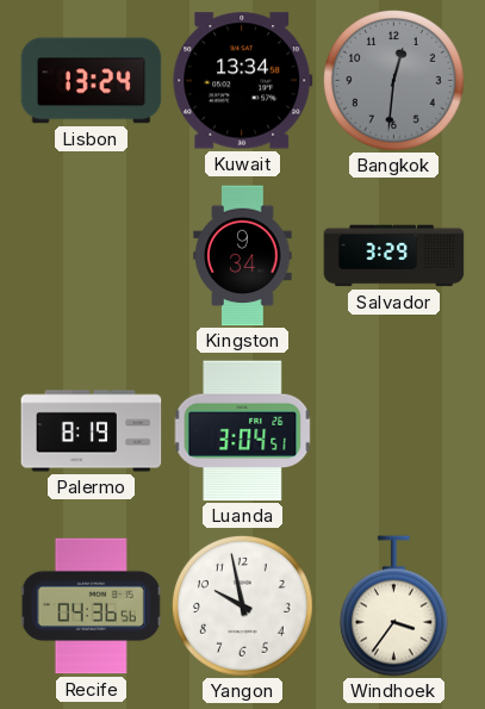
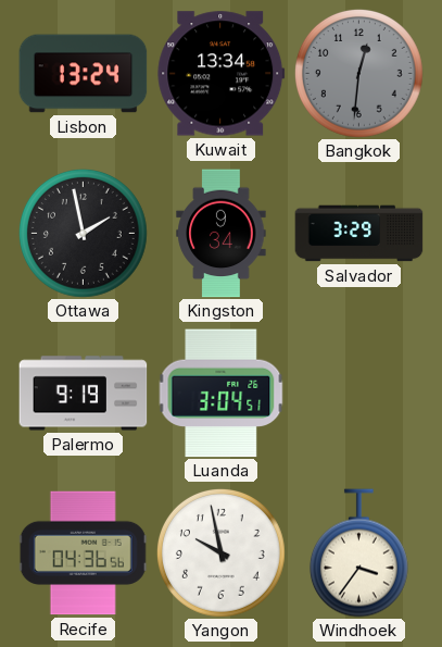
Ottawa: none -> 1:58 (83, 233)
Palermo: 8:19 -> 9:19 (84, 394)
